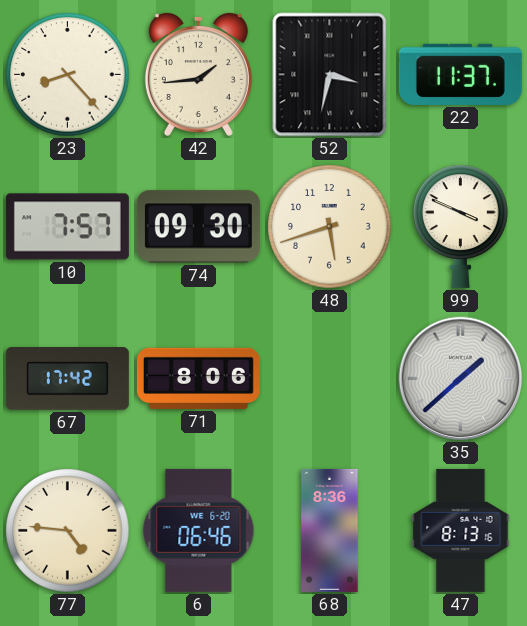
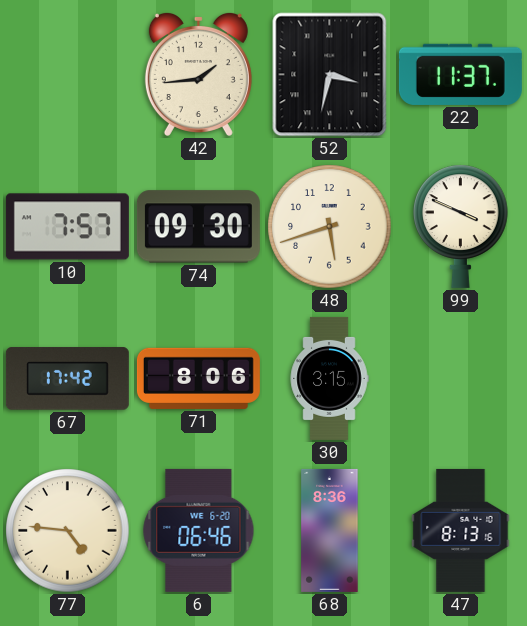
23: 8:23 -> none (68, 75)
30: none -> 3:15 (329, 378)
35: 1:38 -> none (461, 379)
